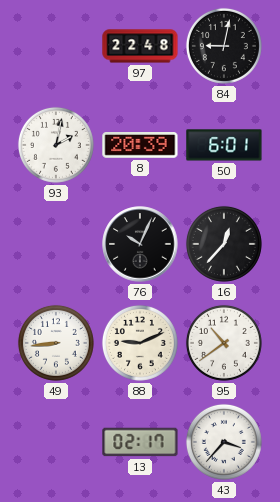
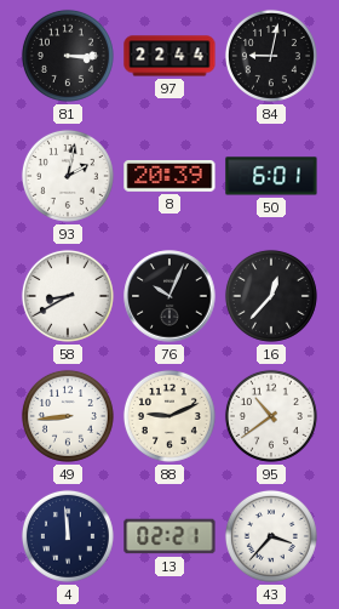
81: none -> 3:15 (68, 56)
97: 22:48 -> 22:44 (169, 56)
58: none -> 8:40 (68, 296)
4: none -> 11:59 (68, 536)
13: 02:17 -> 02:21 (169, 536)
